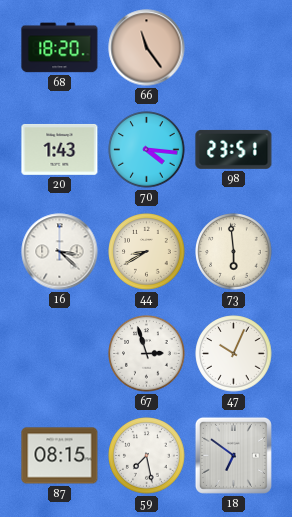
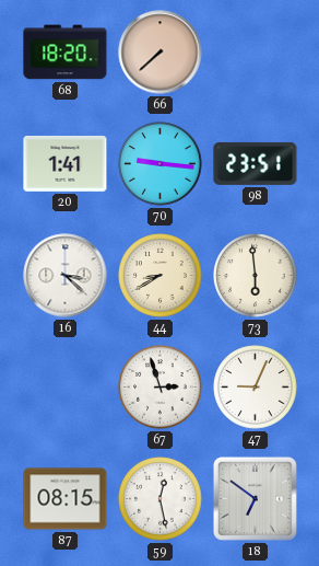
66: 11:24 -> 7:38 (161, 53)
20: 1:43 -> 1:41 (66, 163)
70: 4:16 -> 9:16 (161, 164)
47: 10:04 -> 9:04 (256, 388)
59: 7:28 -> 12:28 (161, 499)
